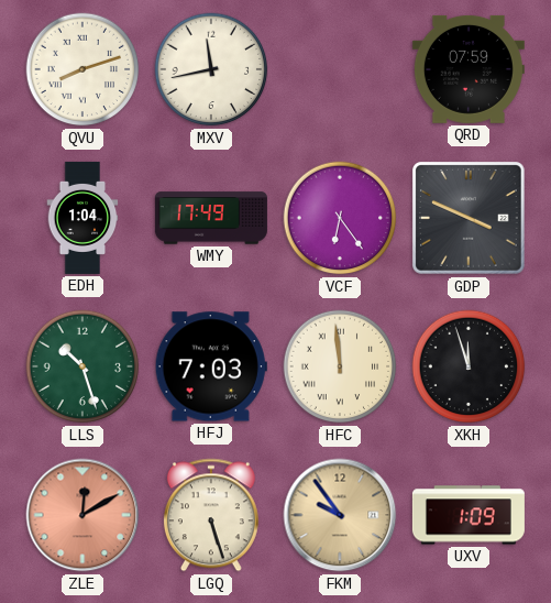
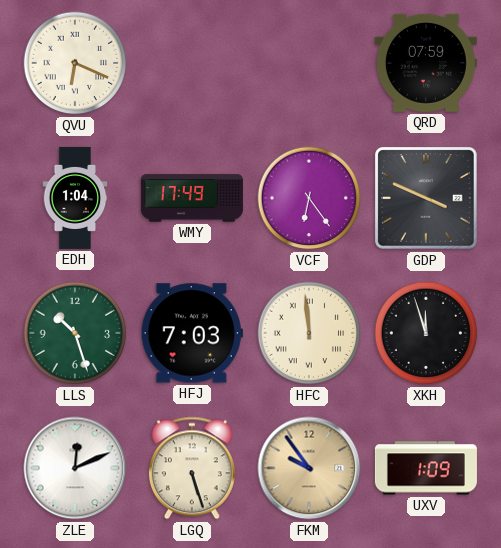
QVU: 8:12 -> 6:19 (75, 63)
MXV: 11:43 -> none (211, 69)
ZLE: 12:10 -> 12:11 (75, 468)
ZLE dial: salmon -> white (75, 468)
